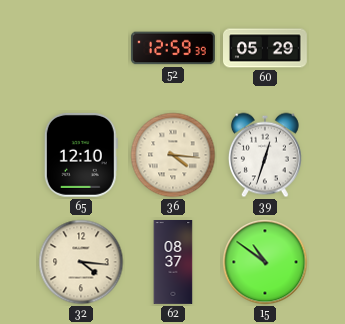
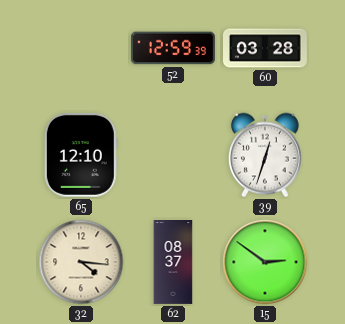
60: 05:29 -> 03:28 (266, 48)
36: 4:16 -> none (173, 155)
15: 10:51 -> 2:51 (265, 262)
